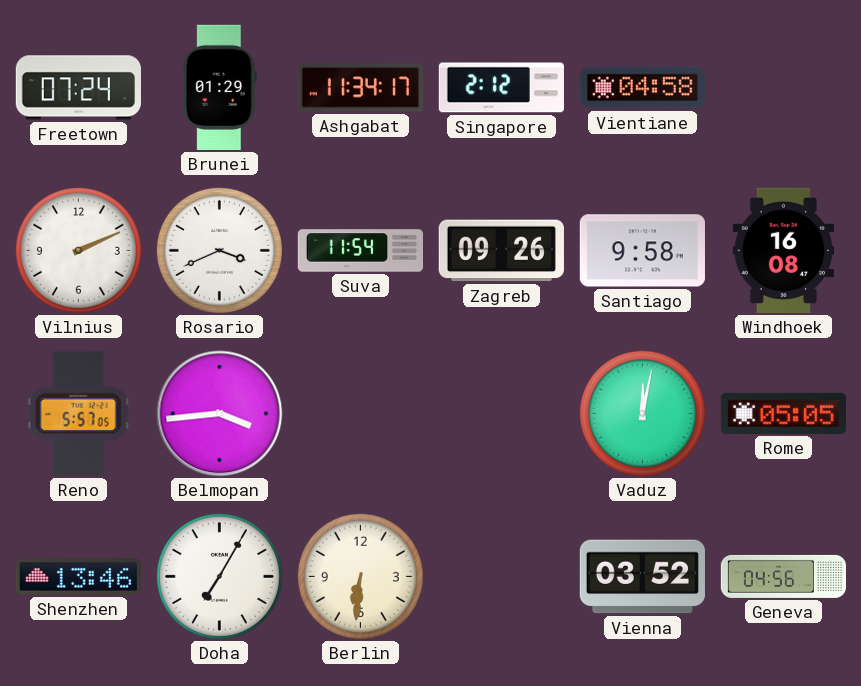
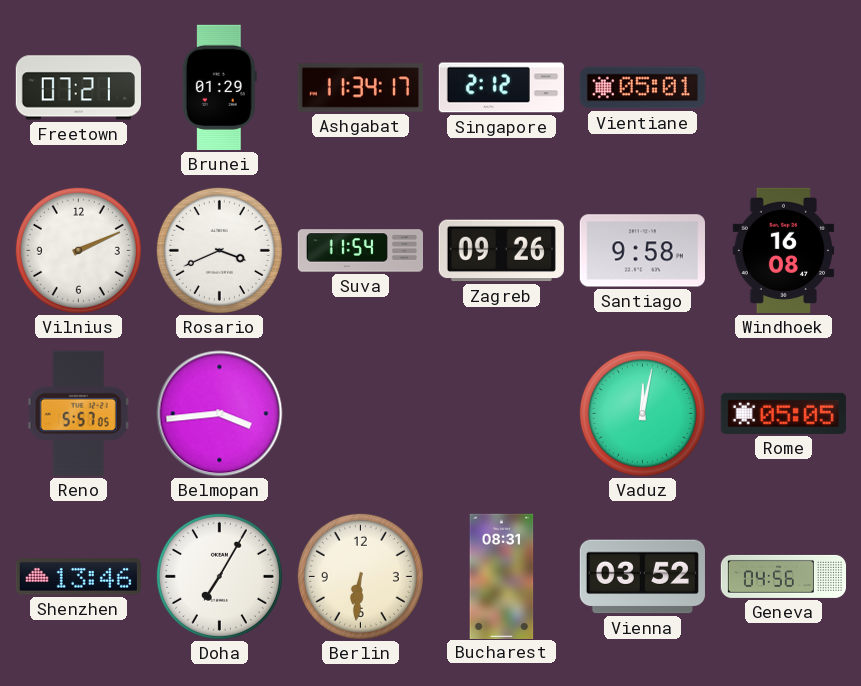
Freetown: 07:24 -> 07:21 (78, 88)
Vientiane: 04:58 -> 05:01 (642, 88)
Bucharest: none -> 08:31 (502, 576)
